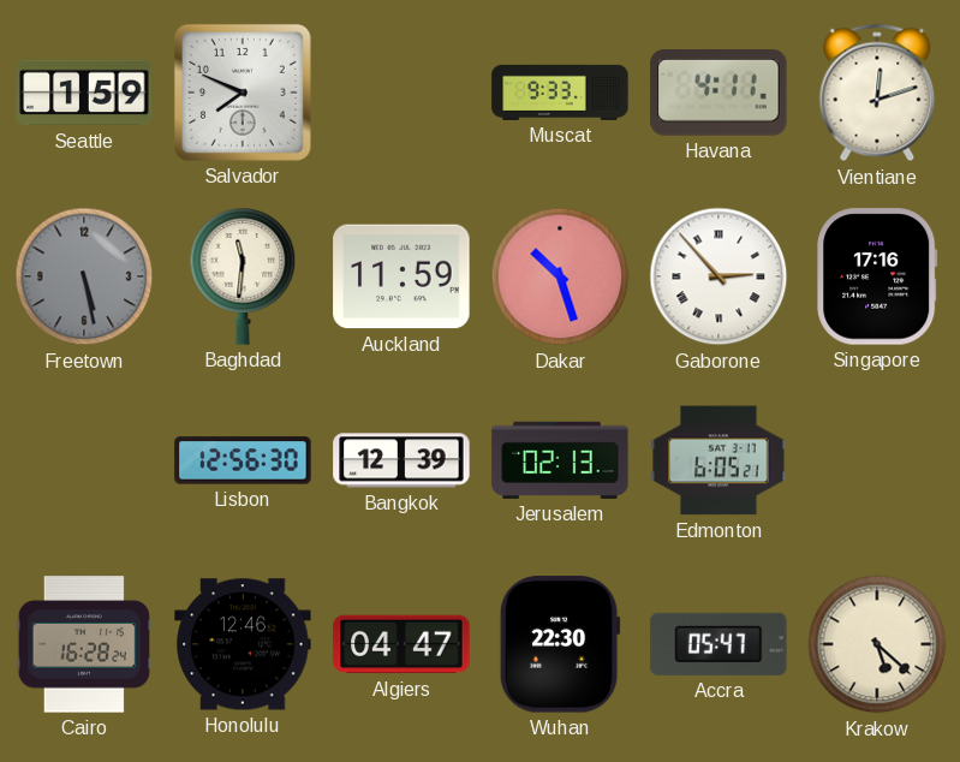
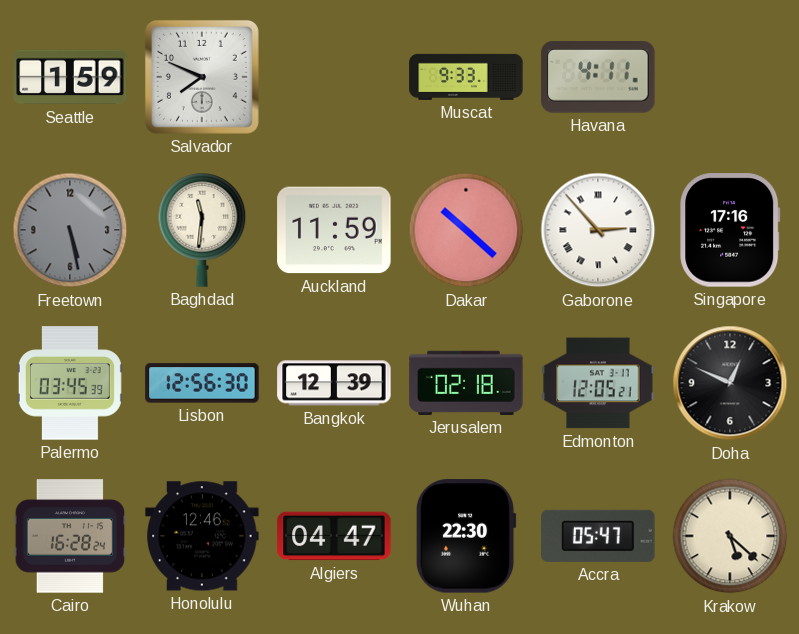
Vientiane: 12:12 -> none (877, 93)
Dakar: 10:27 -> 10:22 (466, 230)
Palermo: none -> 03:45 (70, 383)
Jerusalem: 02:13 -> 02:18 (466, 383)
Edmonton: 6:05 -> 12:05 (598, 383)
Doha: none -> 12:49 (730, 383)
